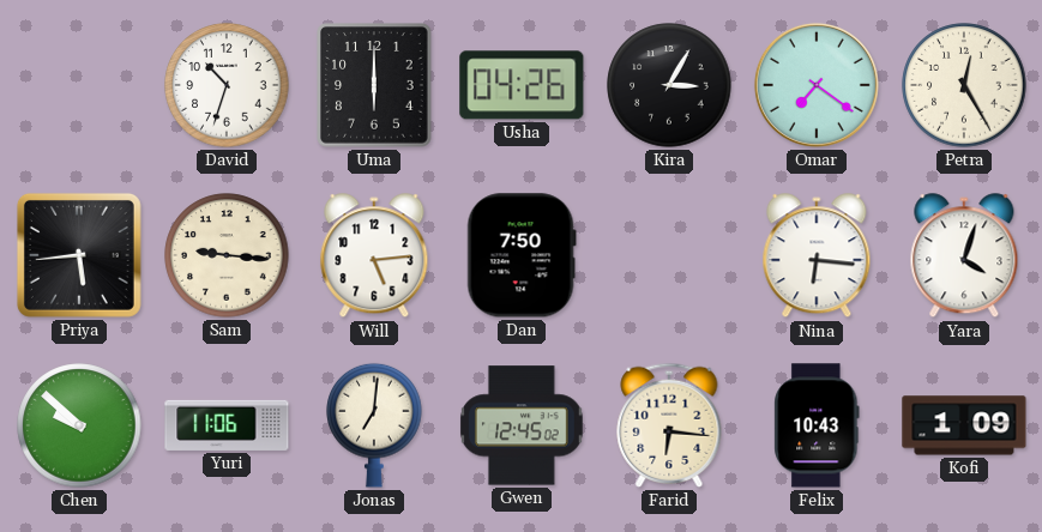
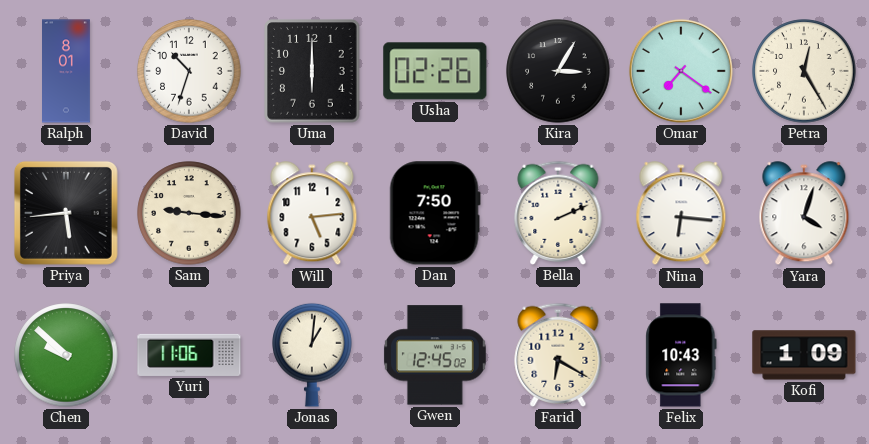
Ralph: none -> 8:01 (67, 71)
Usha: 04:26 -> 02:26 (435, 71)
Bella: none -> 2:11 (558, 213)
Jonas: 7:01 -> 1:01 (312, 355)
Farid: 6:16 -> 6:20 (558, 355)
